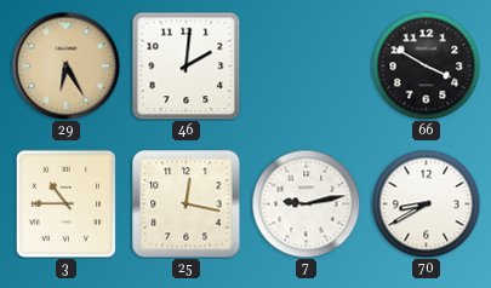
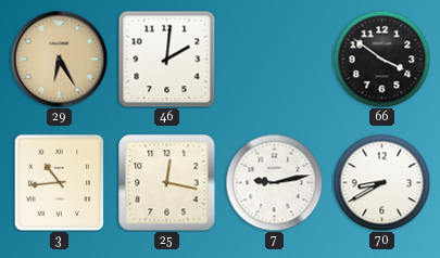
66: 3:50 -> 3:51 (381, 59)
3: 10:45 -> 10:44 (59, 182)
